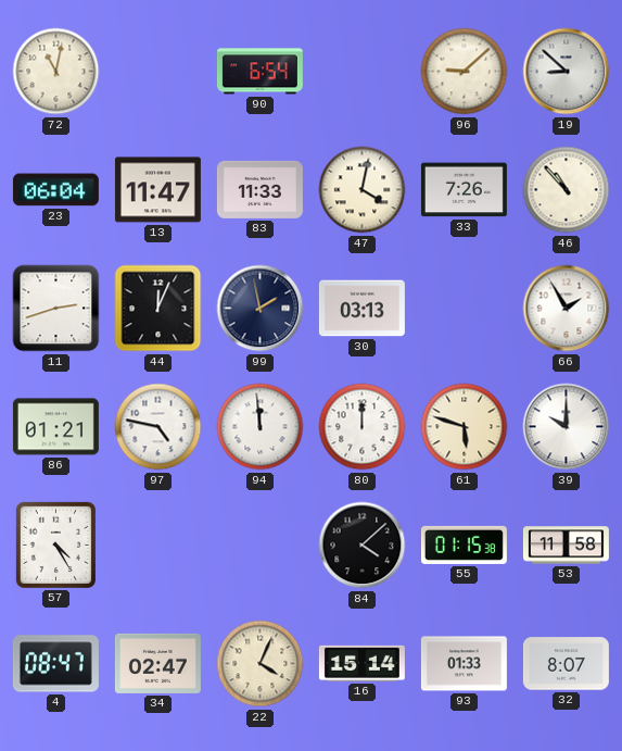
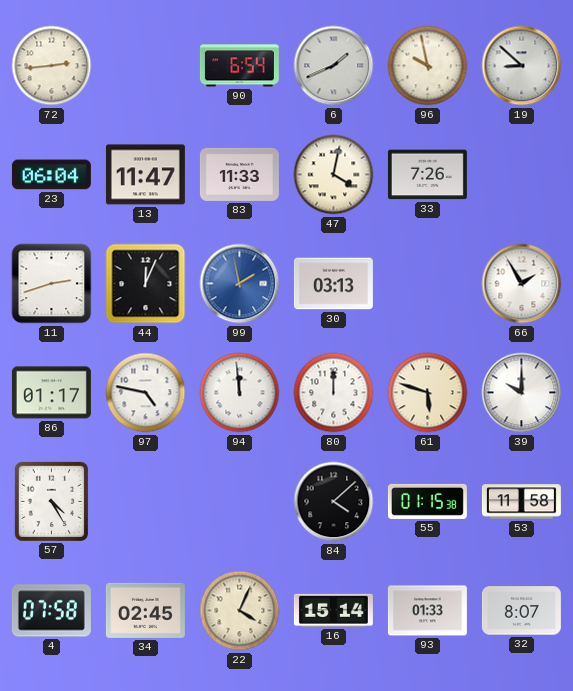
72: 11:02 -> 2:44 (52, 66)
6: none -> 1:41 (334, 66)
96: 9:08 -> 9:58 (428, 66)
46: 10:53 -> none (567, 190)
99 dial: navy -> blue (240, 284)
86: 01:21 -> 01:17 (51, 393)
4: 08:47 -> 07:58 (51, 611)
34: 02:47 -> 02:45 (145, 610)
